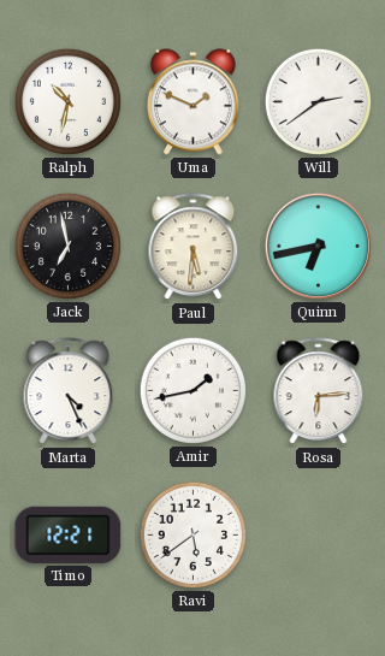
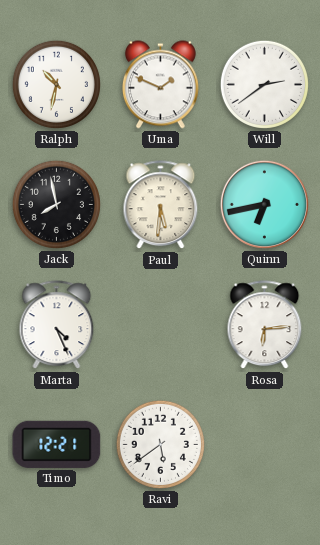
Jack: 6:58 -> 7:58 (56, 204)
Amir: 1:43 -> none (192, 390)
